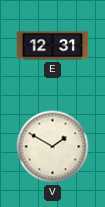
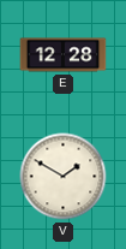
E: 12:31 -> 12:28 (64, 55)
